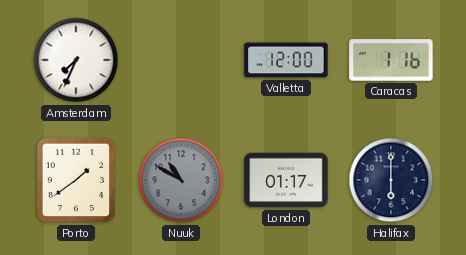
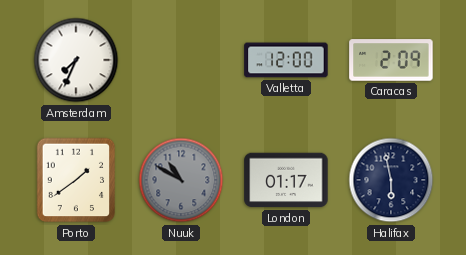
Caracas: 1:16 -> 2:09 (391, 60)
Halifax: 6:00 -> 5:58 (391, 180)
